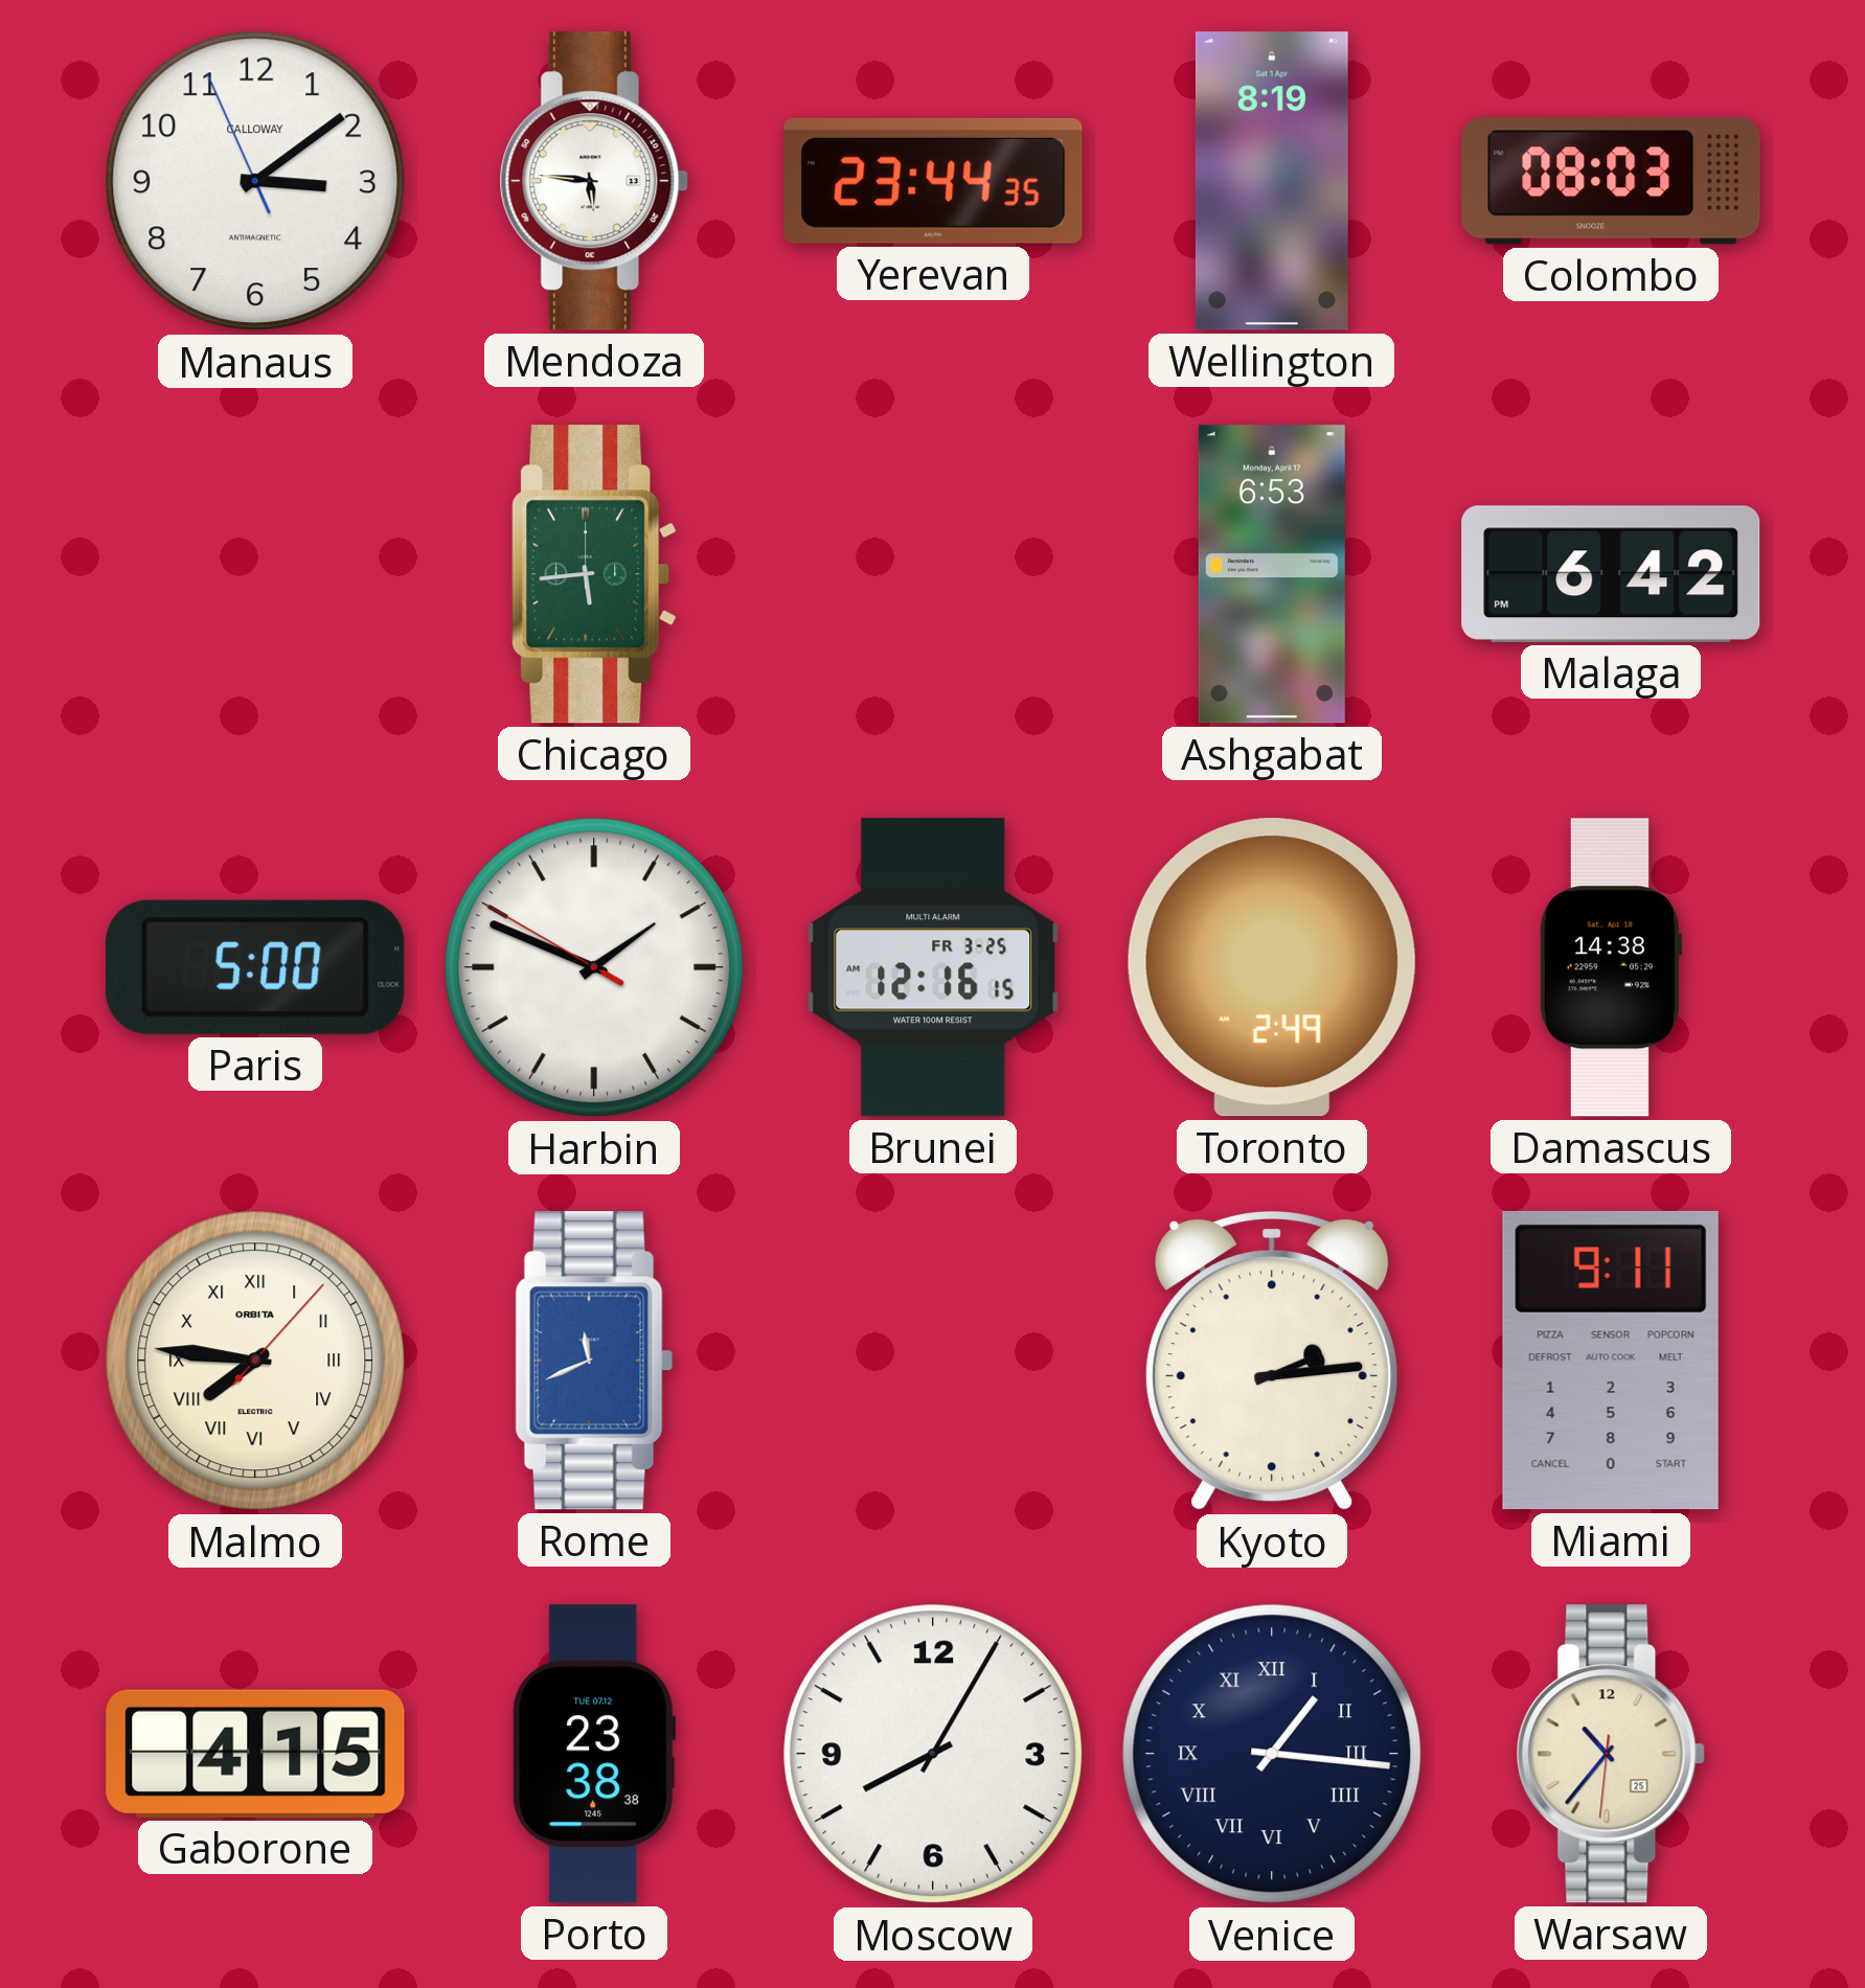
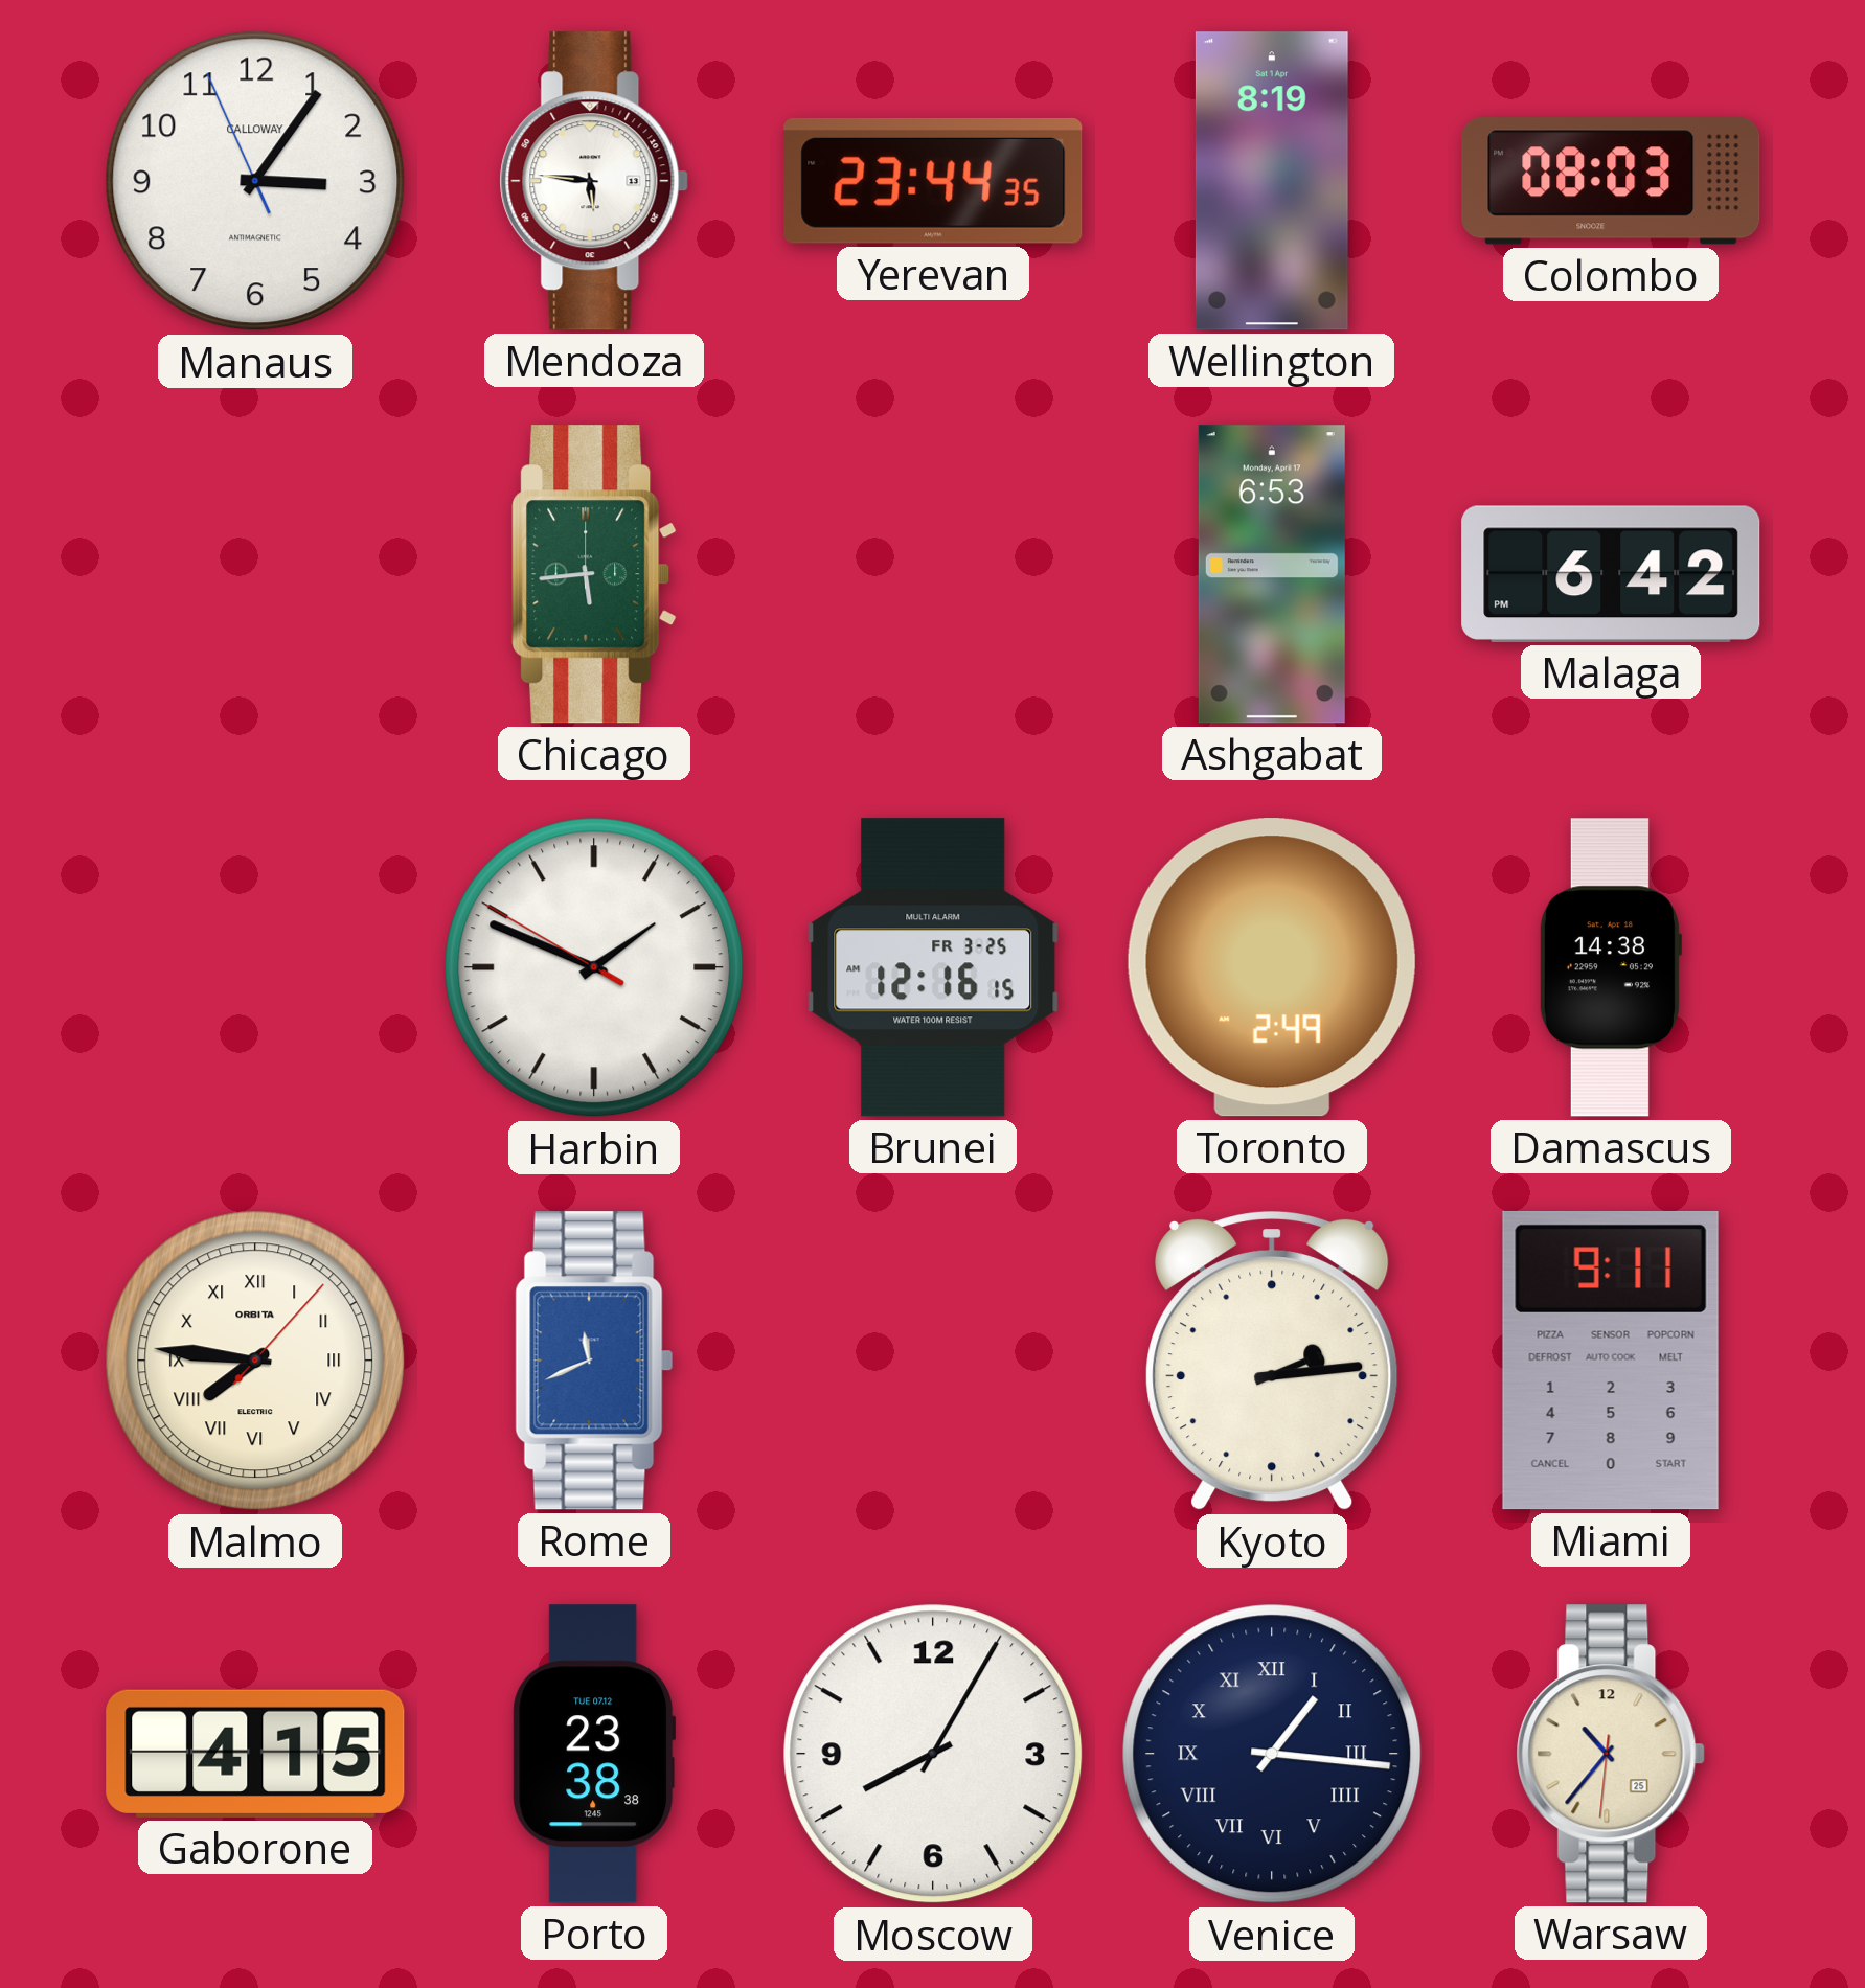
Manaus: 3:08 -> 3:05 (255, 181)
Paris: 5:00 -> none (255, 967)
